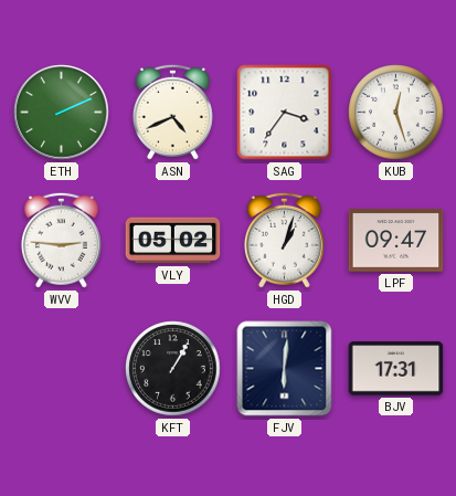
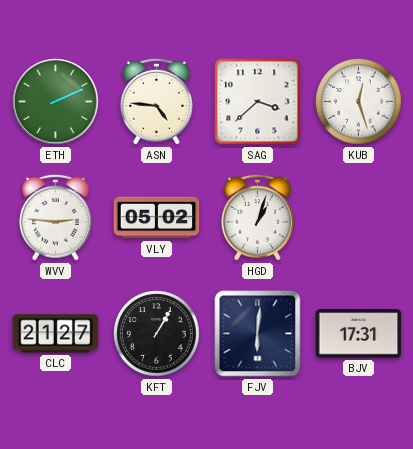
ASN: 4:41 -> 4:46 (156, 101)
SAG: 3:36 -> 3:38 (258, 102)
LPF: 09:47 -> none (396, 241)
CLC: none -> 21:27 (56, 334)
